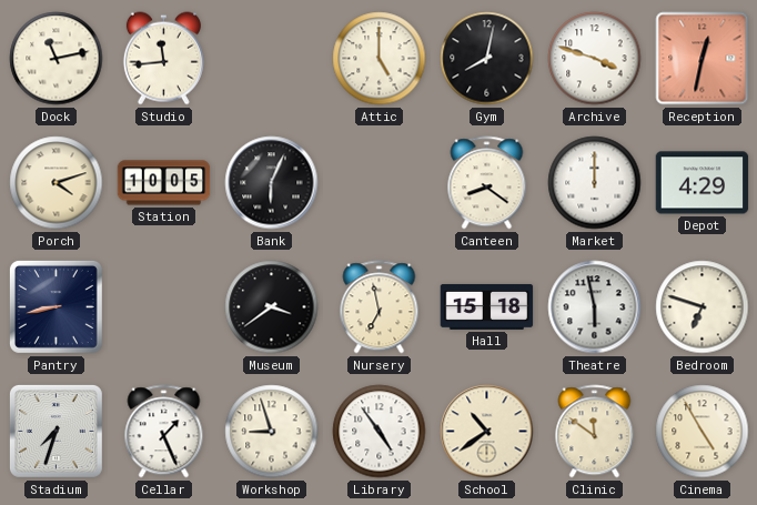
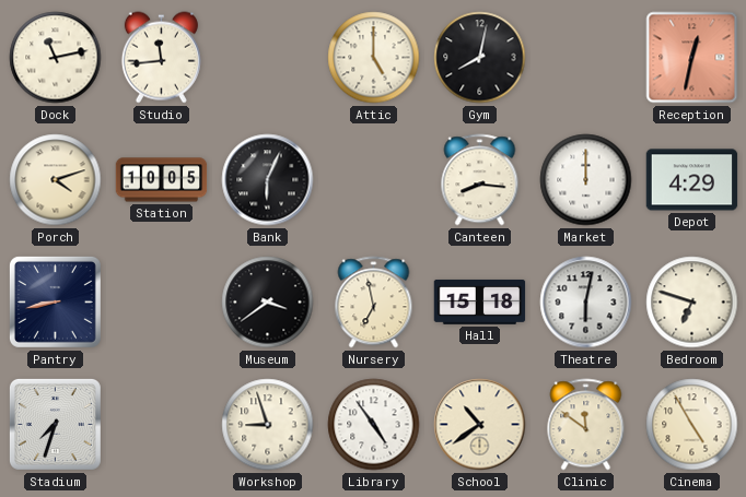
Archive: 3:48 -> none (595, 59)
Canteen: 8:21 -> 8:16 (480, 180)
Theatre: 5:58 -> 6:02 (586, 303)
Cellar: 1:26 -> none (164, 432)
